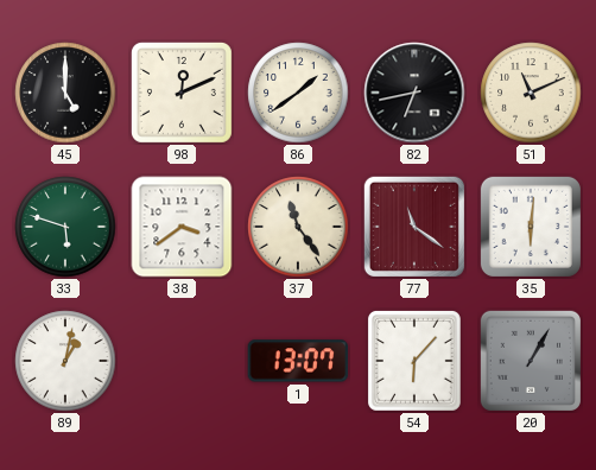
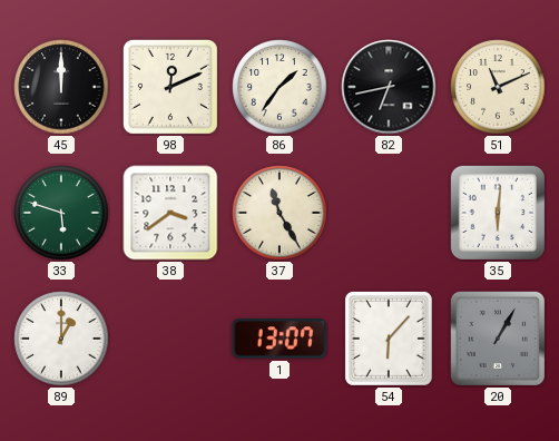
45: 5:00 -> 12:00 (61, 87)
86: 1:39 -> 1:36 (279, 87)
37: 11:24 -> 11:25 (279, 213)
77: 11:21 -> none (414, 227)
89: 1:02 -> 1:00 (61, 339)
